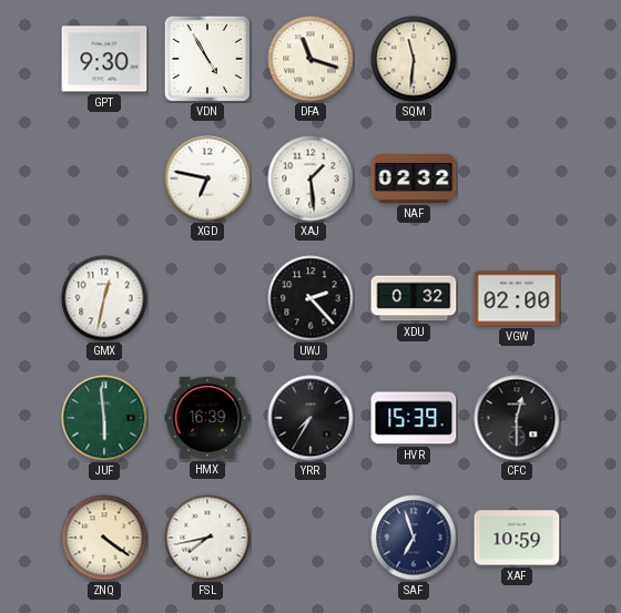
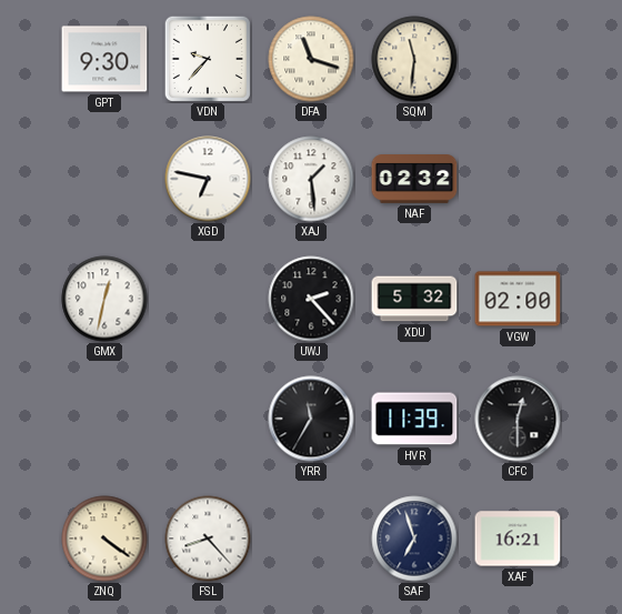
VDN: 4:55 -> 9:37 (208, 59)
XDU: 0:32 -> 5:32 (414, 299)
JUF: 5:59 -> none (104, 418)
HMX: 16:39 -> none (207, 418)
YRR: 7:35 -> 11:35 (311, 419)
HVR: 15:39 -> 11:39 (414, 419)
FSL: 7:43 -> 8:23 (208, 538)
XAF: 10:59 -> 16:21 (518, 538)
